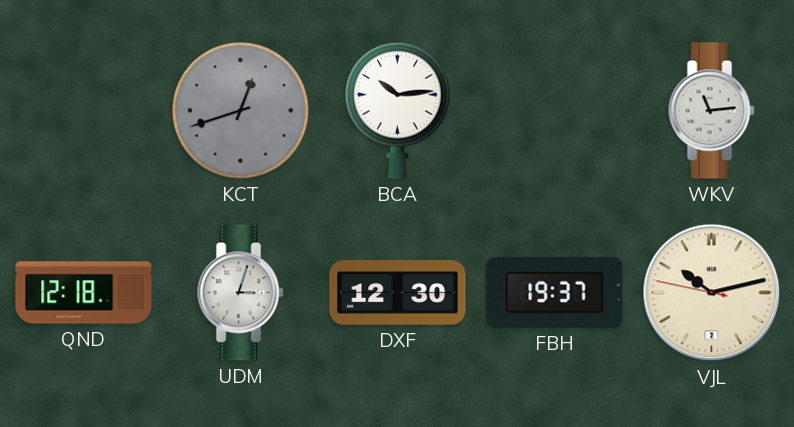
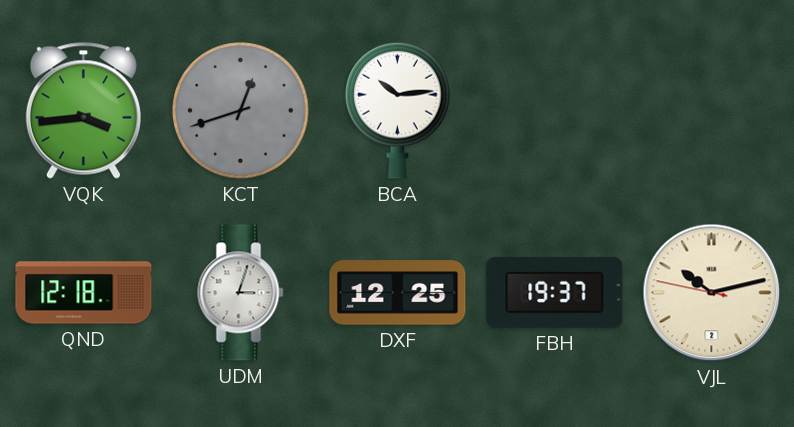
VQK: none -> 3:44 (83, 110)
WKV: 11:14 -> none (712, 111)
DXF: 12:30 -> 12:25 (398, 293)
